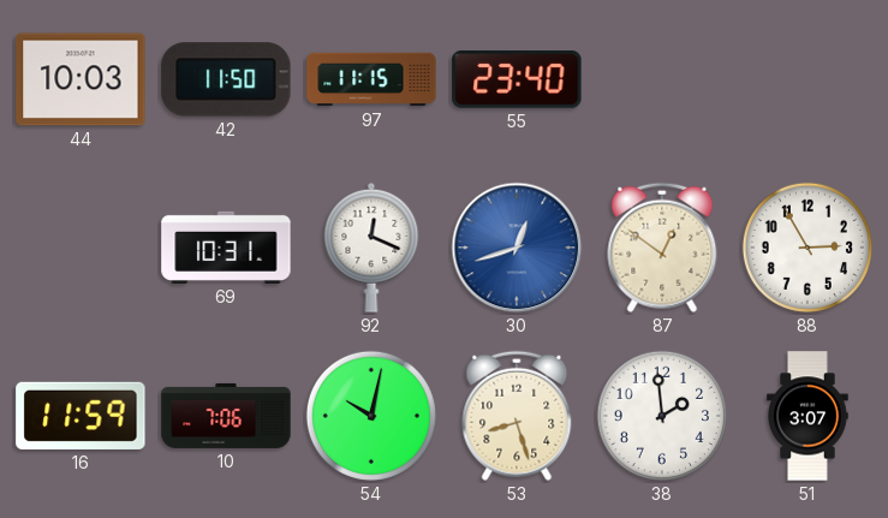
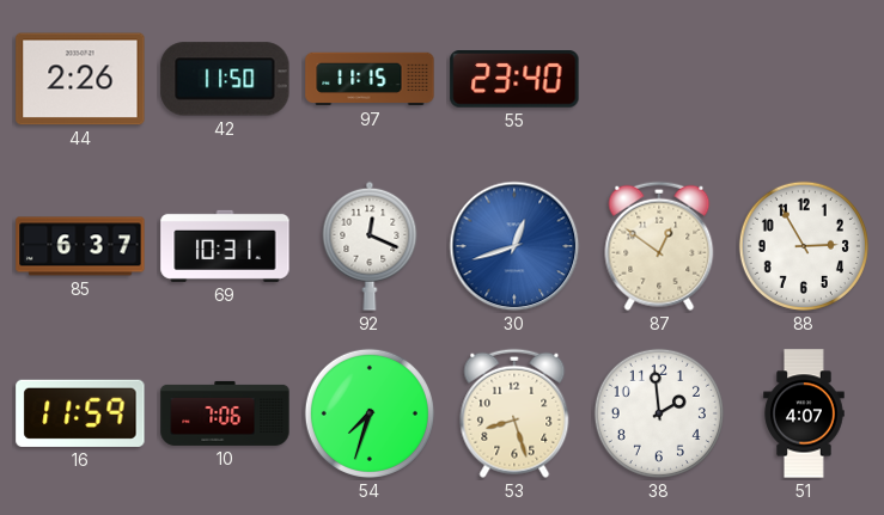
44: 10:03 -> 2:26 (80, 79)
85: none -> 6:37 (80, 246)
54: 10:02 -> 7:33 (370, 413)
51: 3:07 -> 4:07 (804, 413)
